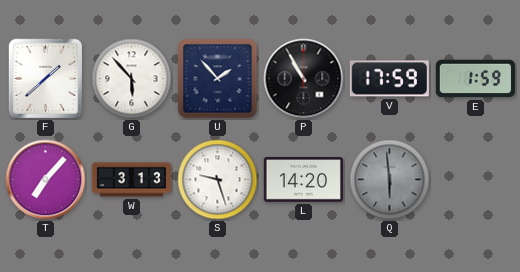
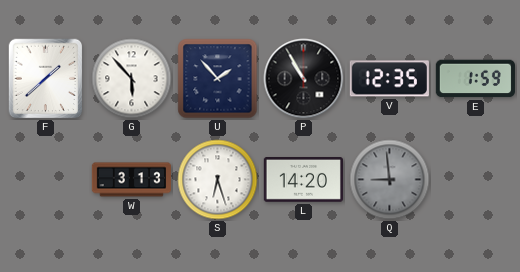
V: 17:59 -> 12:35 (389, 79)
T: 7:07 -> none (46, 180)
S: 9:27 -> 6:27 (218, 180)
Q: 5:59 -> 8:59 (390, 180)
